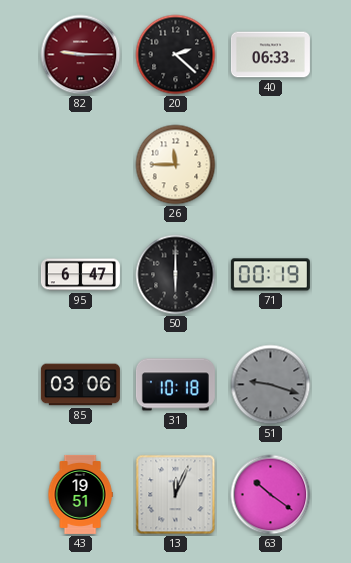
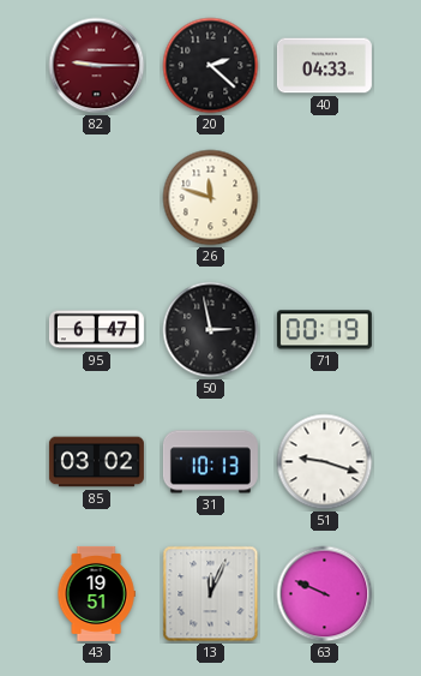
40: 06:33 -> 04:33 (324, 66)
26: 11:45 -> 11:48 (211, 198)
50: 6:00 -> 2:58 (211, 330)
85: 03:06 -> 03:02 (96, 462)
31: 10:18 -> 10:13 (210, 462)
51 dial: grey -> white (325, 462)
63: 10:21 -> 9:49 (325, 594)
